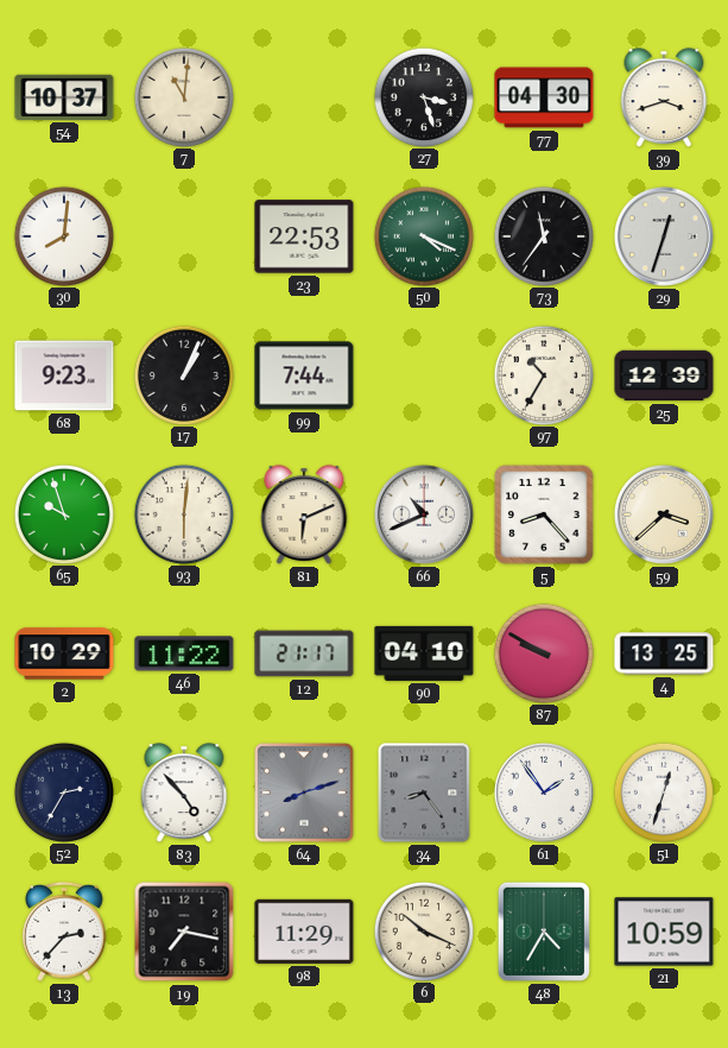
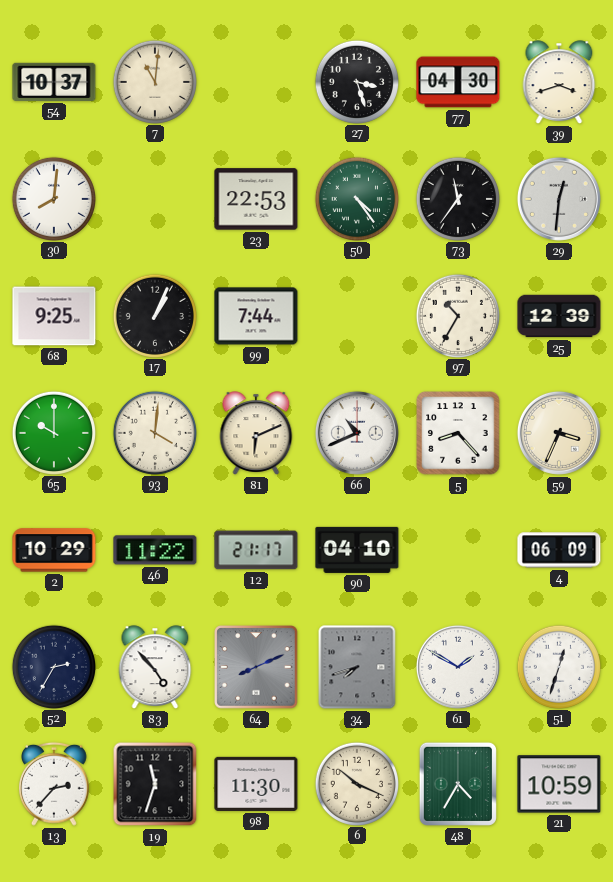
50: 4:19 -> 4:24 (356, 198)
29: 12:33 -> 12:31 (559, 199)
68: 9:23 -> 9:25 (54, 316)
65: 9:57 -> 10:00 (53, 432)
93: 6:01 -> 4:01 (154, 432)
59: 3:38 -> 3:34 (559, 433)
87: 9:50 -> none (543, 652)
4: 13:25 -> 06:09 (559, 550)
64: 8:12 -> 8:11 (256, 667)
34: 8:24 -> 7:42 (357, 667)
61: 1:54 -> 1:50 (458, 667)
19: 7:17 -> 11:33 (155, 784)
98: 11:29 -> 11:30 (256, 784)
